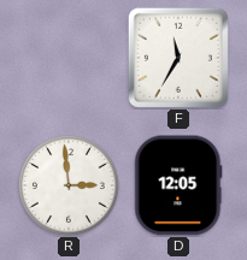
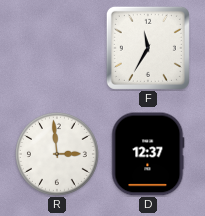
D: 12:05 -> 12:37 (148, 154)
